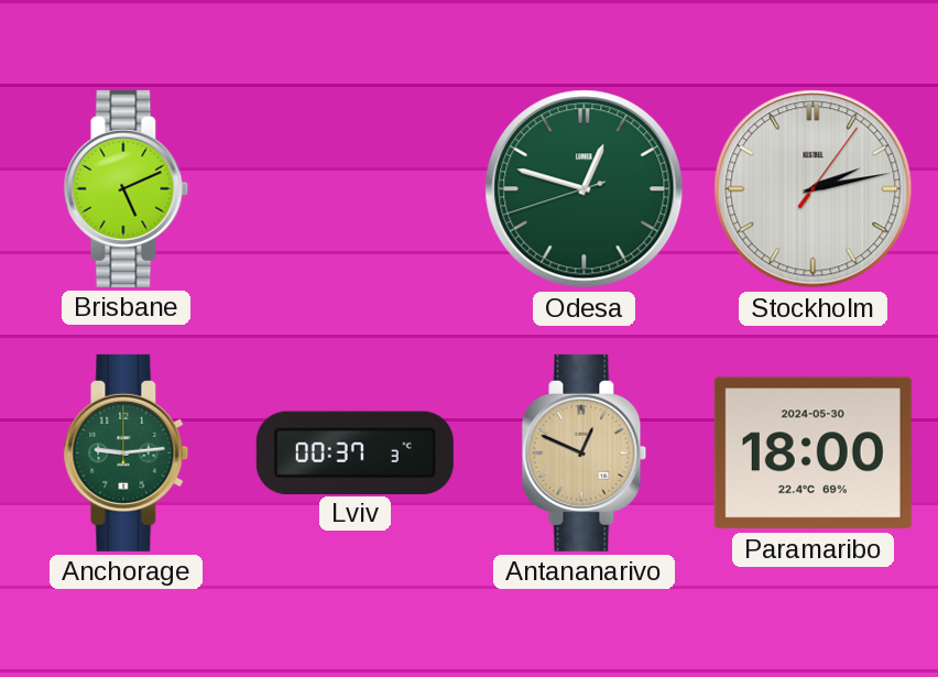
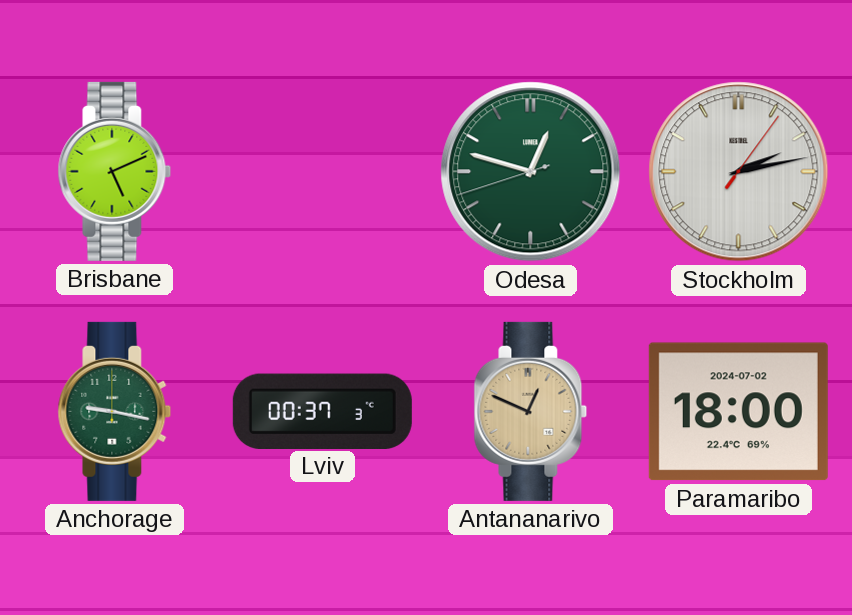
Anchorage: 9:14 -> 9:17 (115, 411)
Paramaribo date: 2024-05-30 -> 2024-07-02 (738, 412)
